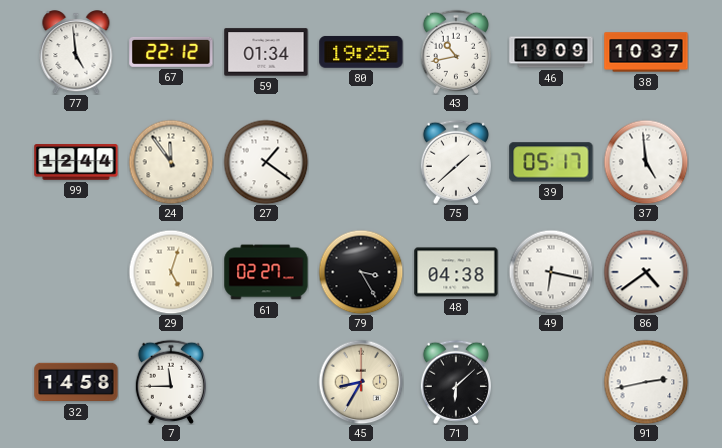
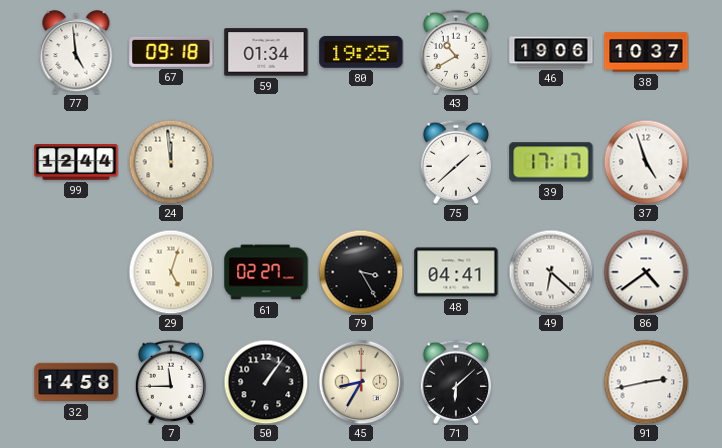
67: 22:12 -> 09:18 (171, 52)
43: 10:43 -> 10:40 (456, 52)
46: 19:09 -> 19:06 (551, 52)
24: 11:54 -> 11:59 (171, 162)
27: 1:21 -> none (266, 162)
39: 05:17 -> 17:17 (551, 162)
37: 4:59 -> 4:57 (646, 162)
48: 04:38 -> 04:41 (456, 272)
49: 6:17 -> 6:22 (551, 272)
50: none -> 1:06 (266, 382)
